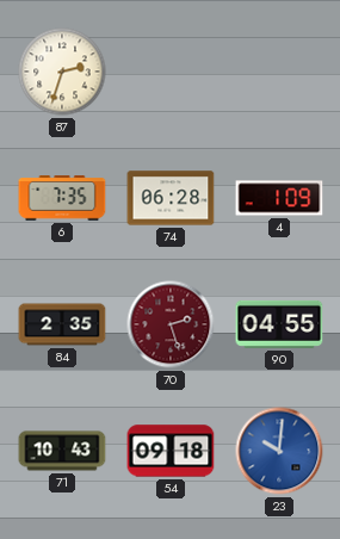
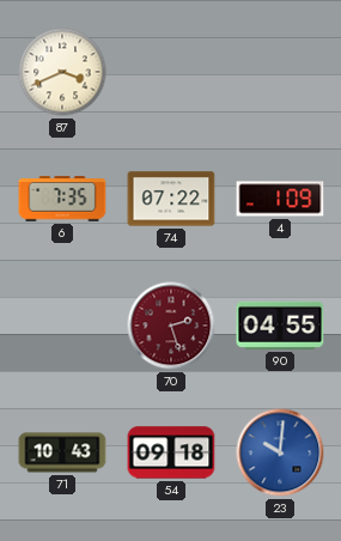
87: 2:33 -> 3:41 (62, 72)
74: 06:28 -> 07:22 (171, 199)
84: 2:35 -> none (62, 324)
